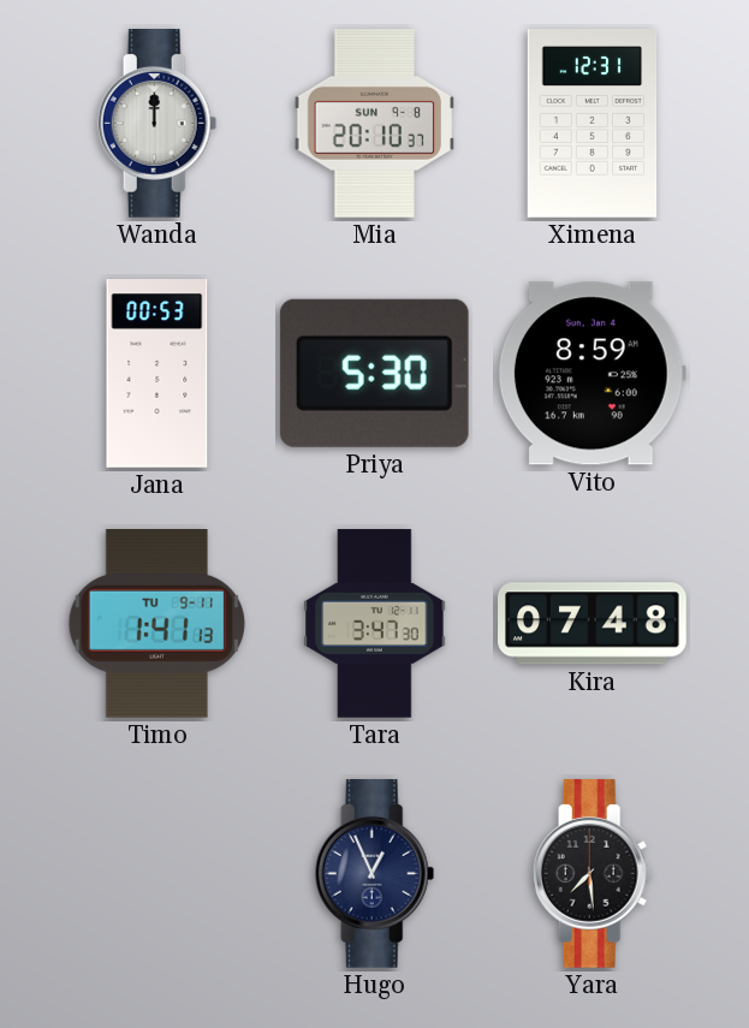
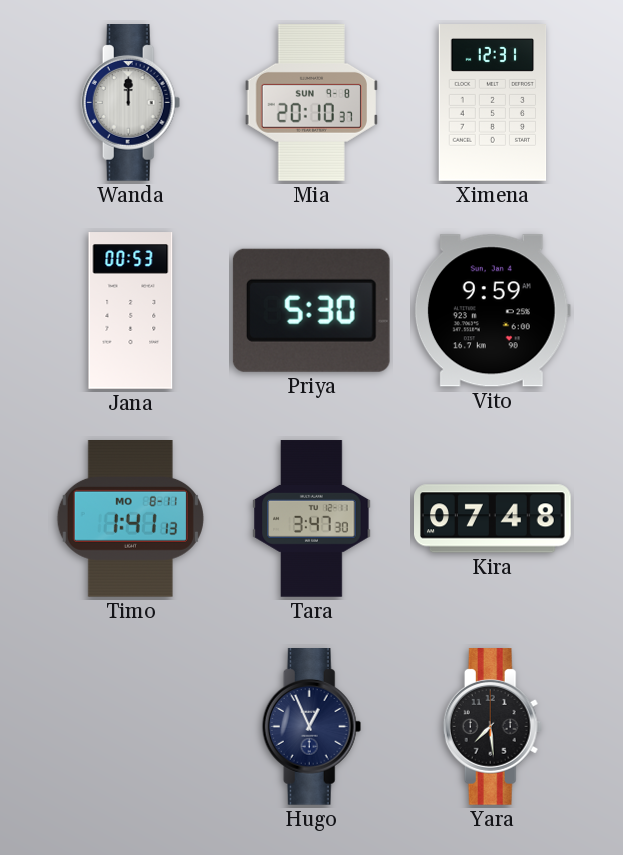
Vito: 8:59 -> 9:59 (492, 311)
Timo date: TU 9-11 -> MO 8-11 (130, 519)
